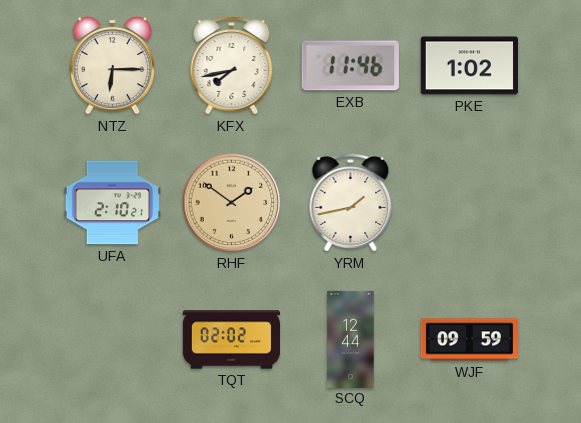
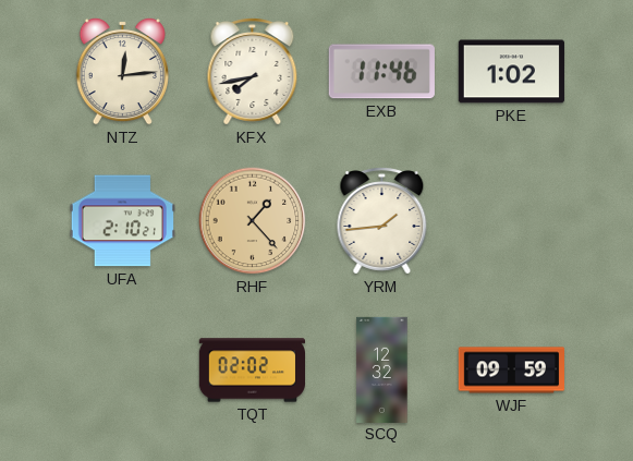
NTZ: 6:15 -> 12:14 (122, 71)
RHF: 1:51 -> 1:23 (253, 221)
YRM: 1:43 -> 1:44 (382, 221)
SCQ: 12:44 -> 12:32 (382, 369)
